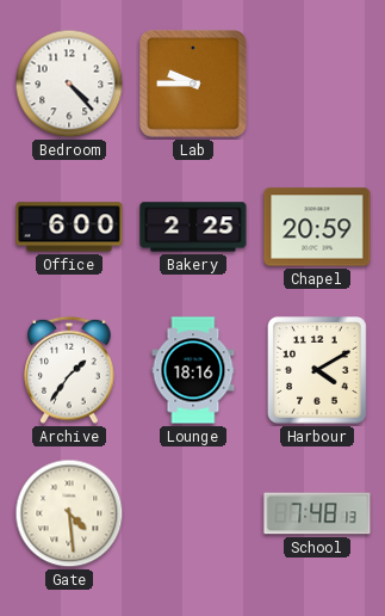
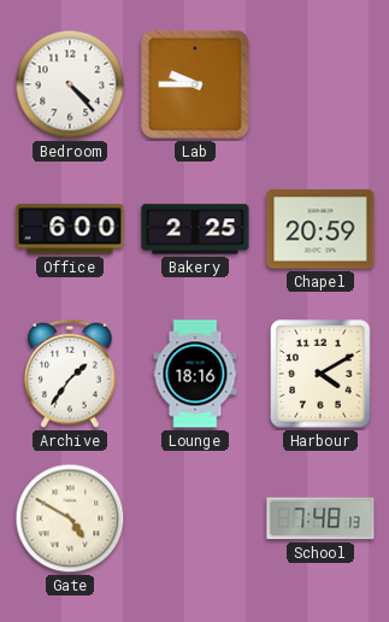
Gate: 4:29 -> 4:50 (70, 518)
